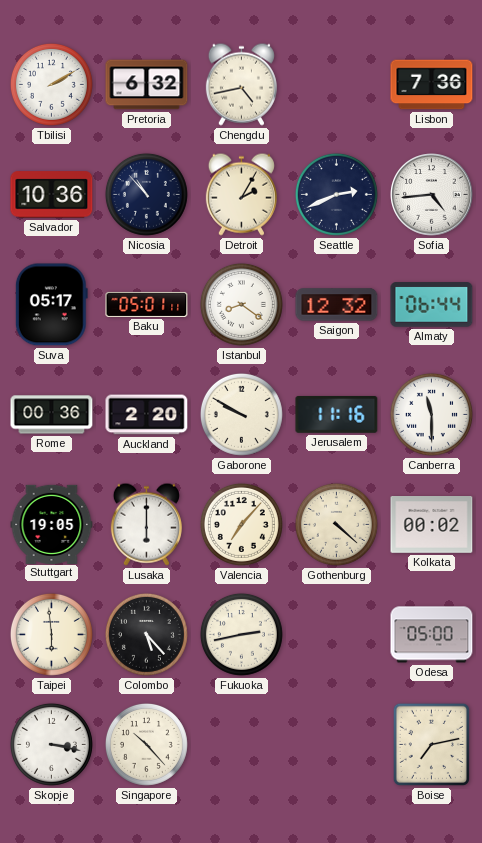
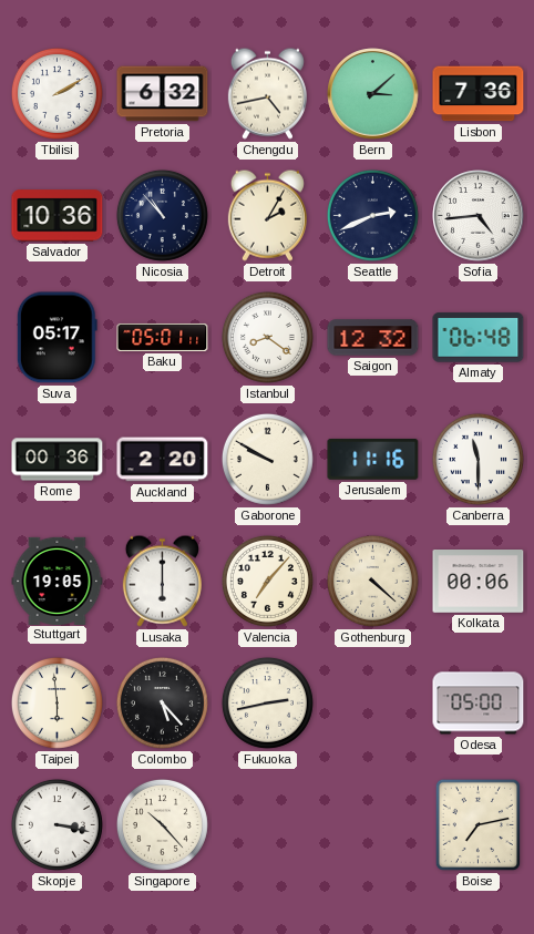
Bern: none -> 3:08 (373, 94)
Almaty: 06:44 -> 06:48 (479, 338)
Kolkata: 00:02 -> 00:06 (479, 582)
